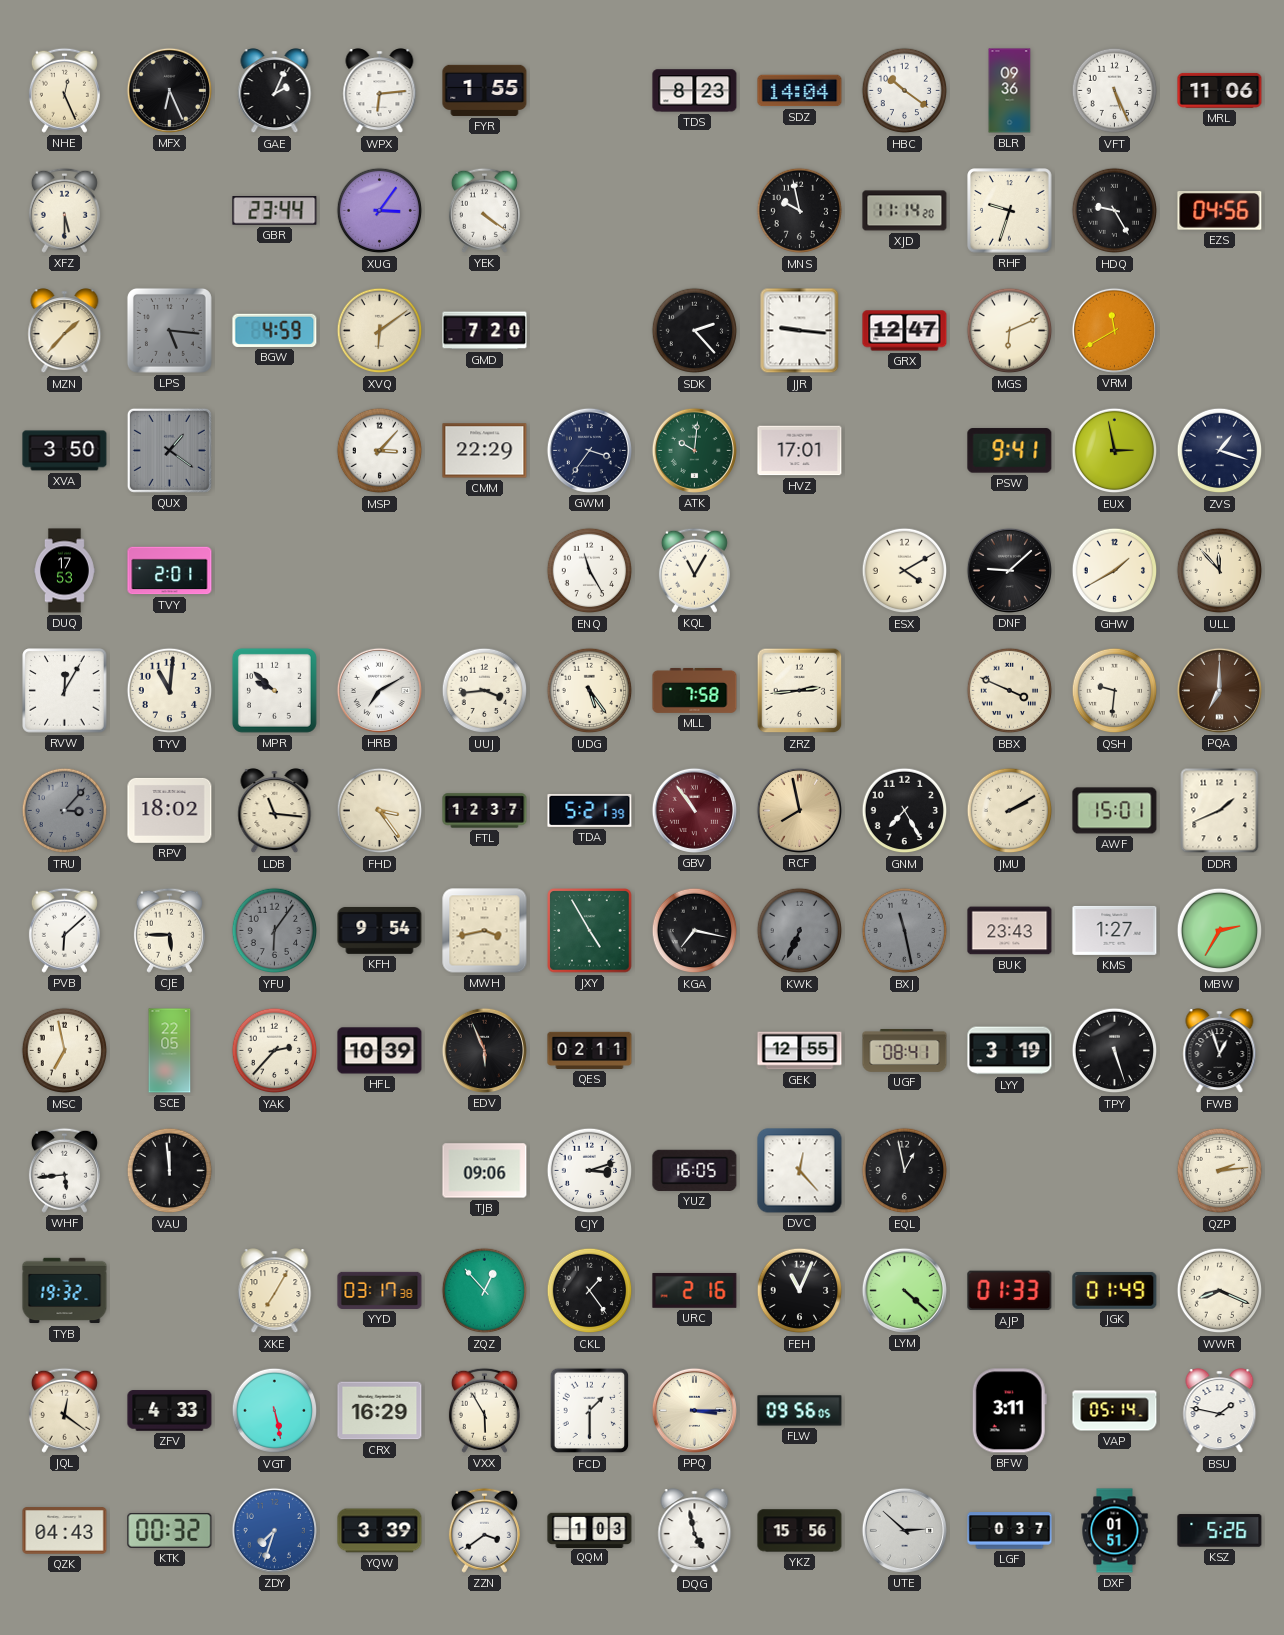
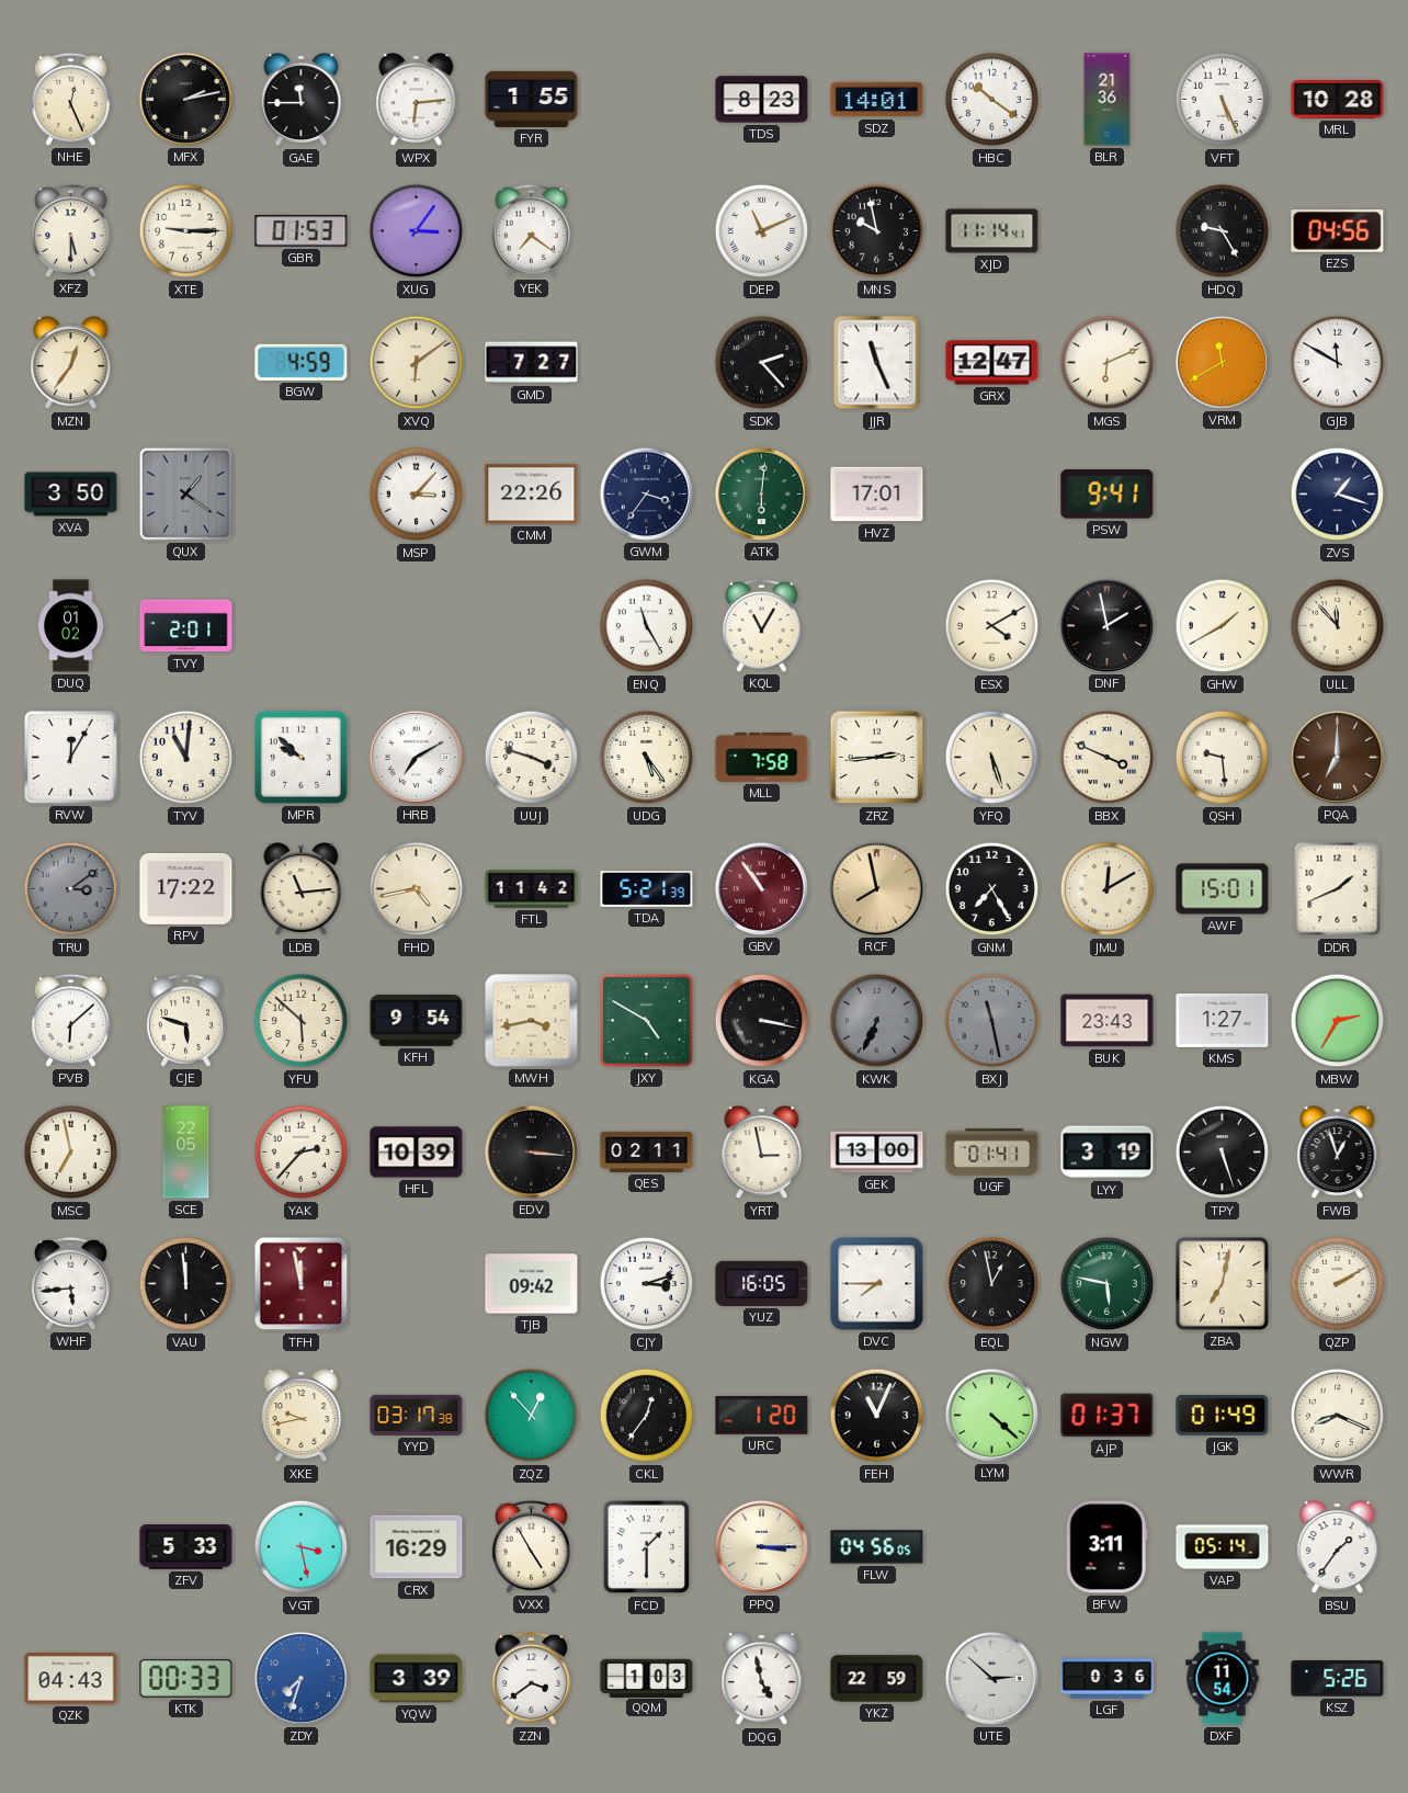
MFX: 6:26 -> 2:13 (185, 99)
GAE: 2:04 -> 11:45 (302, 100)
SDZ: 14:04 -> 14:01 (877, 100)
BLR: 09:36 -> 21:36 (1108, 100)
MRL: 11:06 -> 10:28 (1338, 99)
XTE: none -> 9:15 (186, 231)
GBR: 23:44 -> 01:53 (302, 231)
YEK: 4:21 -> 7:21 (531, 230)
DEP: none -> 11:11 (762, 231)
XJD: 11:14:20 -> 11:14:41 (992, 231)
RHF: 9:33 -> none (1010, 211)
MZN: 1:37 -> 12:36 (71, 363)
LPS: 5:16 -> none (169, 330)
GMD: 7:20 -> 7:27 (532, 363)
JJR: 9:16 -> 11:26 (877, 363)
GJB: none -> 11:50 (1338, 363)
CMM: 22:29 -> 22:26 (532, 495)
ATK: 10:01 -> 6:01 (761, 493)
EUX: 2:58 -> none (1115, 451)
DUQ: 17:53 -> 01:02 (71, 626)
DNF: 9:08 -> 1:58 (1106, 625)
UUJ: 3:44 -> 3:48 (532, 758)
YFQ: none -> 5:27 (992, 758)
QSH: 9:31 -> 9:29 (1223, 758)
TRU: 3:07 -> 3:09 (71, 889)
RPV: 18:02 -> 17:22 (186, 888)
LDB: 11:16 -> 11:14 (302, 889)
FHD: 3:24 -> 4:43 (417, 889)
FTL: 12:37 -> 11:42 (532, 889)
JMU: 2:10 -> 12:10 (1108, 889)
CJE: 5:45 -> 5:48 (185, 1020)
YFU: 6:06 -> 5:52 (302, 1021)
YFU dial: grey -> cream (302, 1021)
JXY: 4:55 -> 4:50 (647, 1021)
KGA: 7:17 -> 3:17 (762, 1021)
EDV: 5:56 -> 3:16 (531, 1151)
YRT: none -> 2:58 (762, 1153)
GEK: 12:55 -> 13:00 (877, 1153)
UGF: 08:41 -> 01:41 (992, 1151)
TFH: none -> 11:58 (302, 1284)
TJB: 09:06 -> 09:42 (532, 1284)
DVC: 12:23 -> 7:45 (877, 1284)
NGW: none -> 5:47 (1108, 1284)
ZBA: none -> 7:02 (1223, 1284)
QZP: 2:14 -> 2:10 (1338, 1284)
TYB: 19:32 -> none (65, 1291)
XKE: 7:05 -> 9:43 (302, 1416)
CKL: 1:24 -> 12:36 (647, 1416)
URC: 2:16 -> 1:20 (762, 1415)
AJP: 01:33 -> 01:37 (1108, 1416)
JQL: 12:21 -> none (64, 1410)
ZFV: 4:33 -> 5:33 (186, 1547)
VGT: 5:28 -> 3:28 (302, 1547)
VXX: 5:55 -> 4:55 (531, 1546)
FLW: 09:56 -> 04:56 (877, 1547)
BSU: 1:47 -> 1:36 (1338, 1547)
KTK: 00:32 -> 00:33 (186, 1678)
YKZ: 15:56 -> 22:59 (877, 1679)
LGF: 0:37 -> 0:36 (1108, 1679)
DXF: 01:51 -> 11:54 (1223, 1679)
